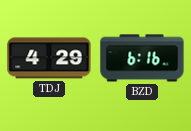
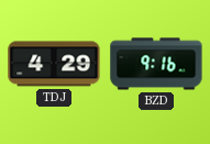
BZD: 6:16 -> 9:16 (156, 64)
